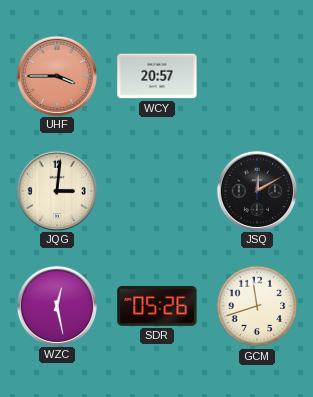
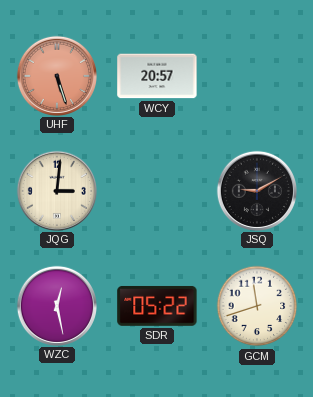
UHF: 3:45 -> 5:27 (56, 75)
JSQ: 12:10 -> 9:10 (256, 190)
SDR: 05:26 -> 05:22 (157, 306)
